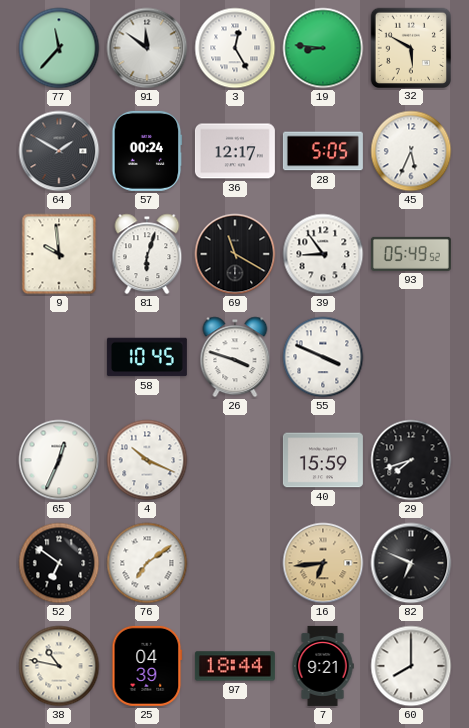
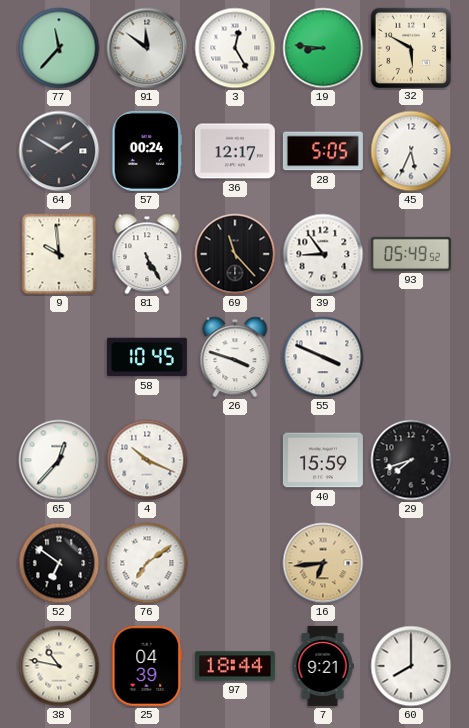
81: 6:03 -> 5:25 (147, 254)
69: 11:20 -> 11:23 (235, 254)
65: 12:34 -> 12:37 (59, 460)
82: 6:49 -> none (411, 563)
